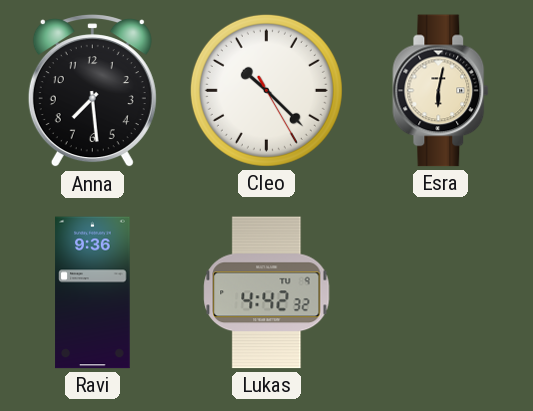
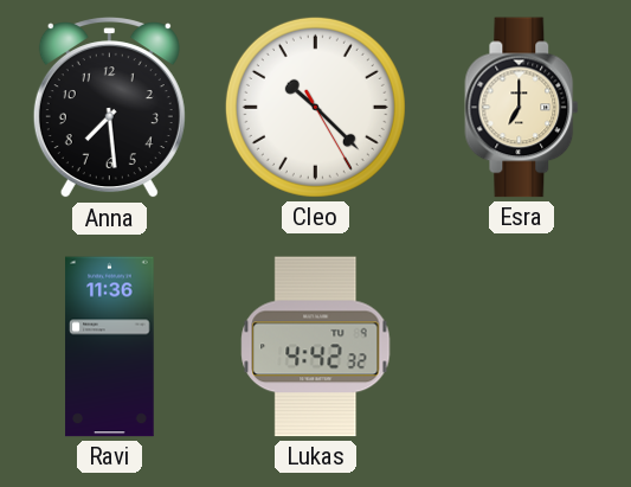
Esra: 6:02 -> 7:00 (522, 108)
Ravi: 9:36 -> 11:36 (110, 347)
